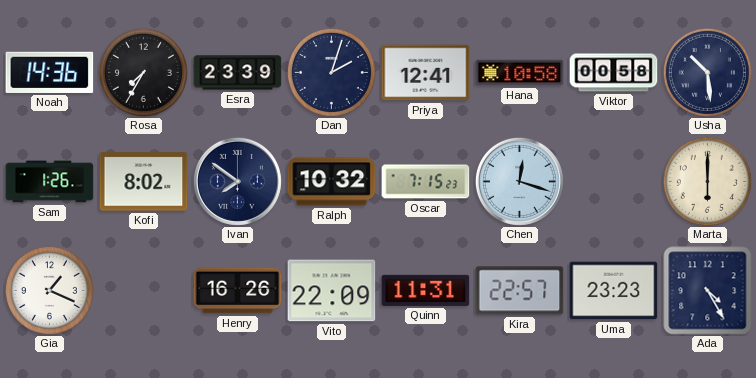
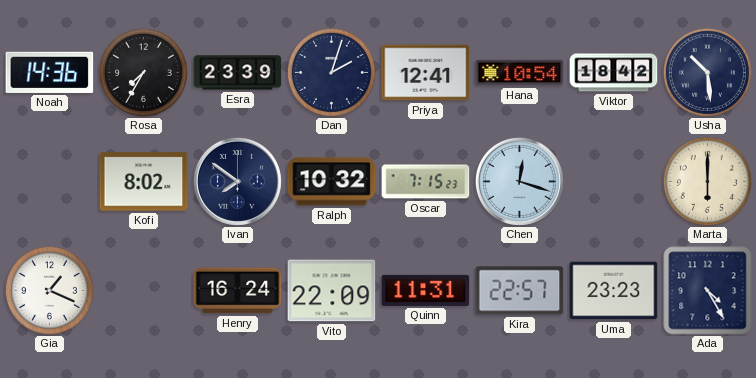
Hana: 10:58 -> 10:54 (520, 73)
Viktor: 00:58 -> 18:42 (614, 73)
Sam: 1:26 -> none (50, 182)
Henry: 16:26 -> 16:24 (238, 291)
